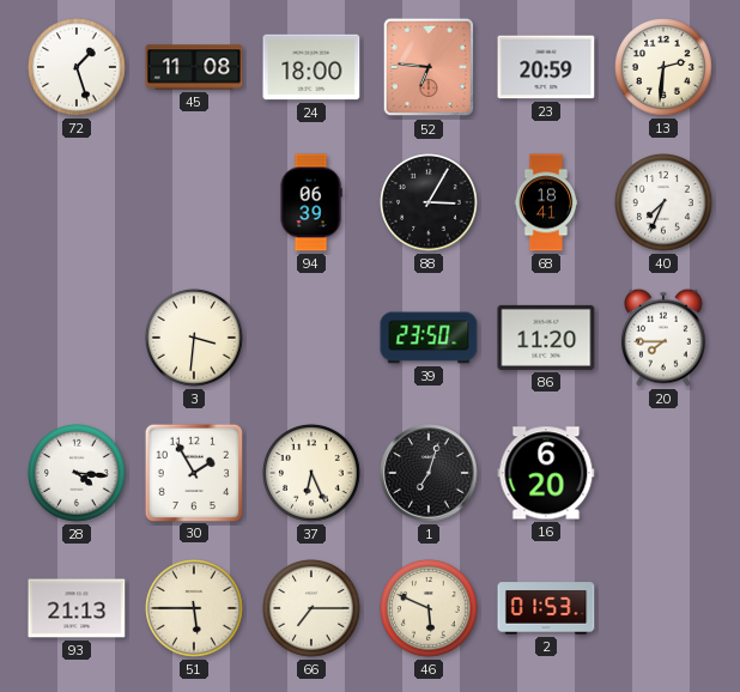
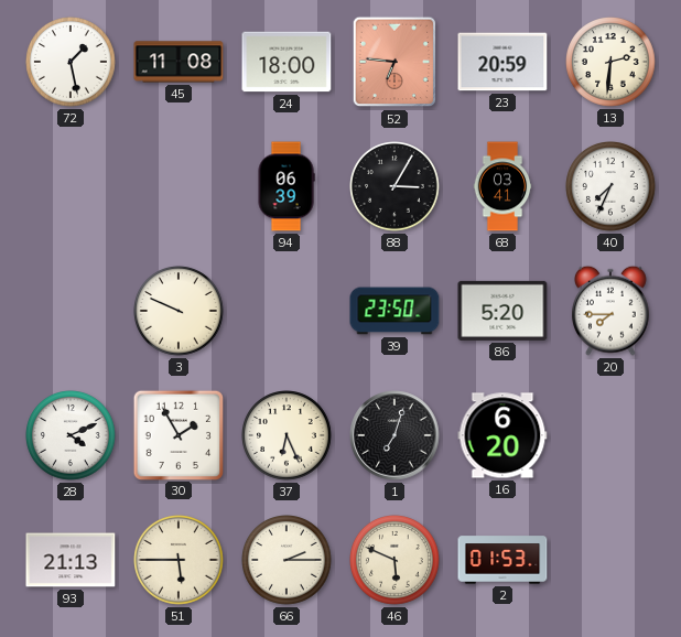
72: 1:27 -> 1:28 (72, 63)
68: 18:41 -> 03:41 (502, 186)
3: 3:31 -> 9:49 (180, 312)
86: 11:20 -> 5:20 (502, 311)
28: 4:16 -> 4:11 (72, 436)
66: 7:15 -> 2:15 (288, 561)
